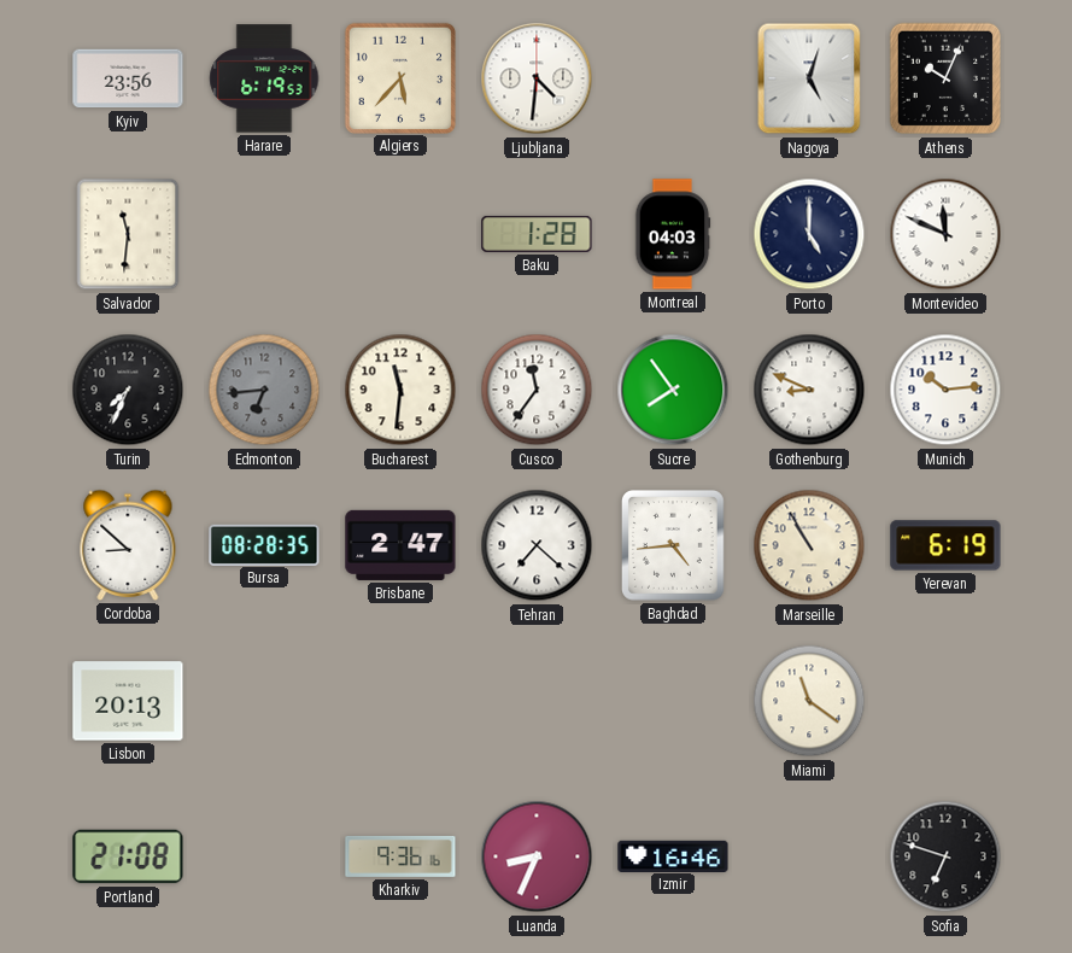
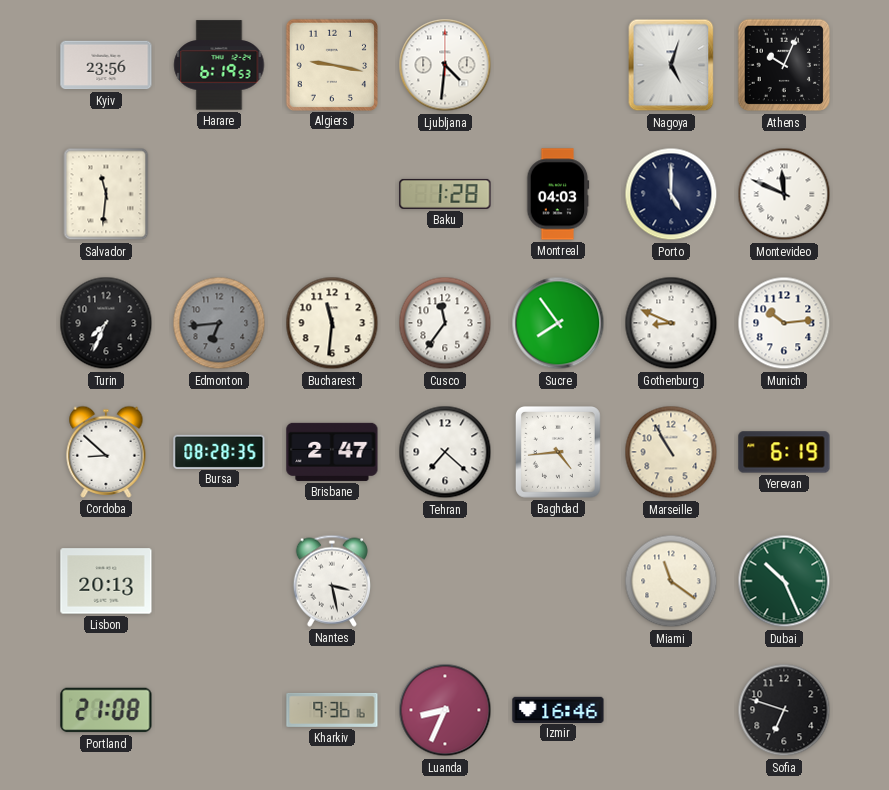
Algiers: 5:37 -> 9:17 (331, 64)
Nantes: none -> 3:28 (332, 581)
Dubai: none -> 10:26 (784, 581)
